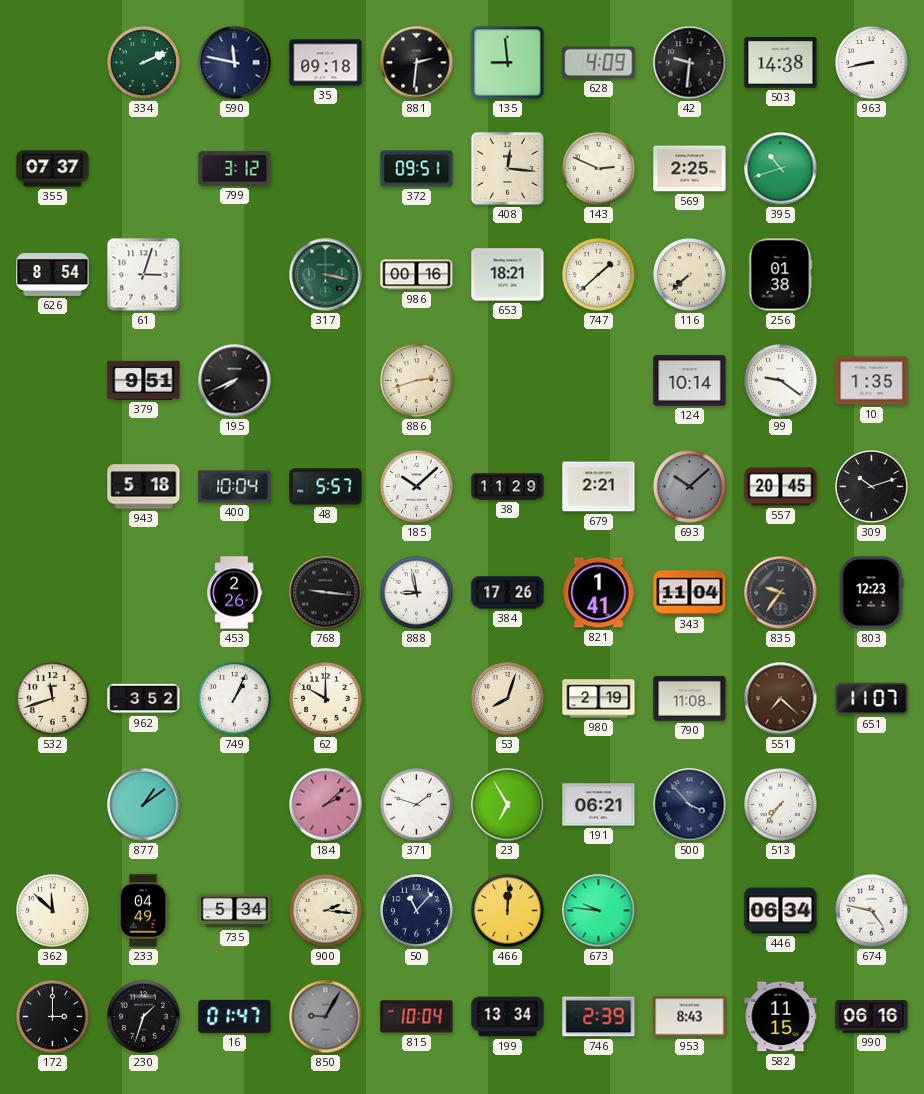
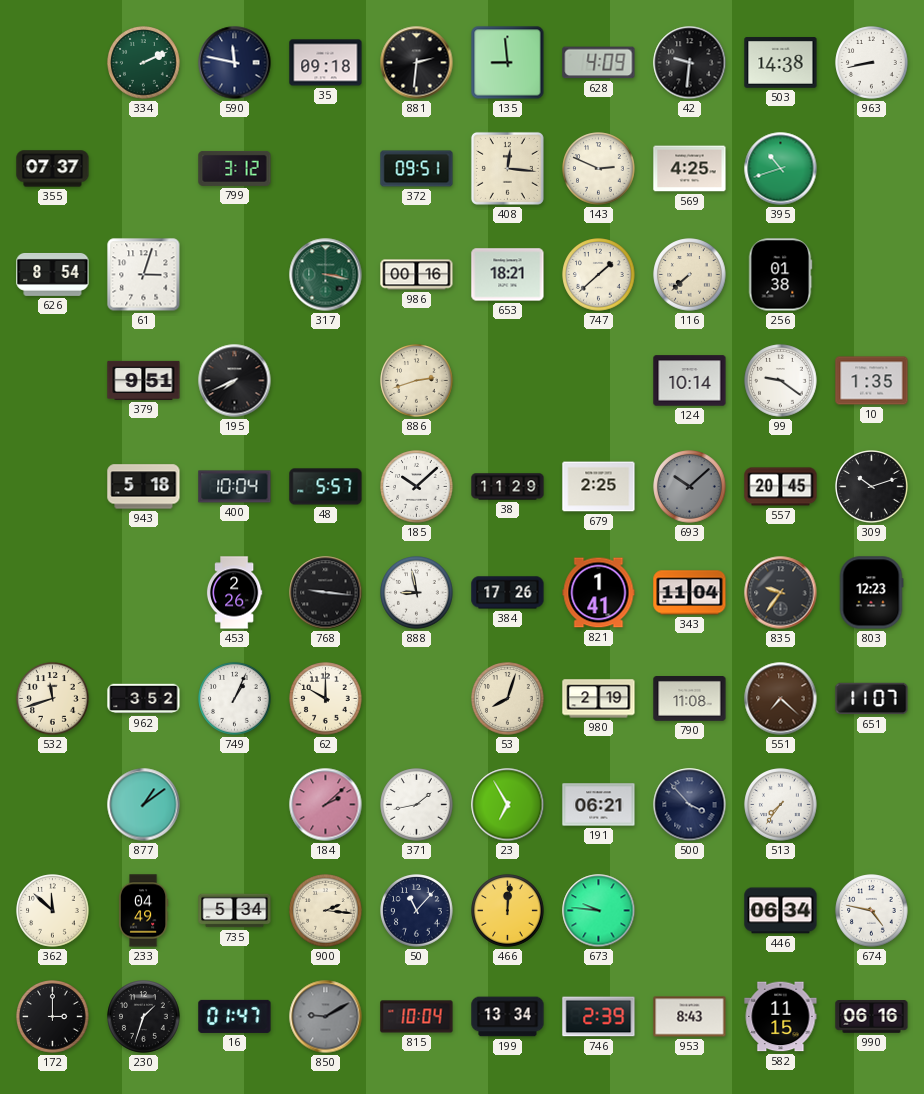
569: 2:25 -> 4:25 (690, 169)
679: 2:21 -> 2:25 (599, 487)
371: 1:48 -> 1:43 (417, 805)
850: 9:05 -> 9:10 (326, 1017)
